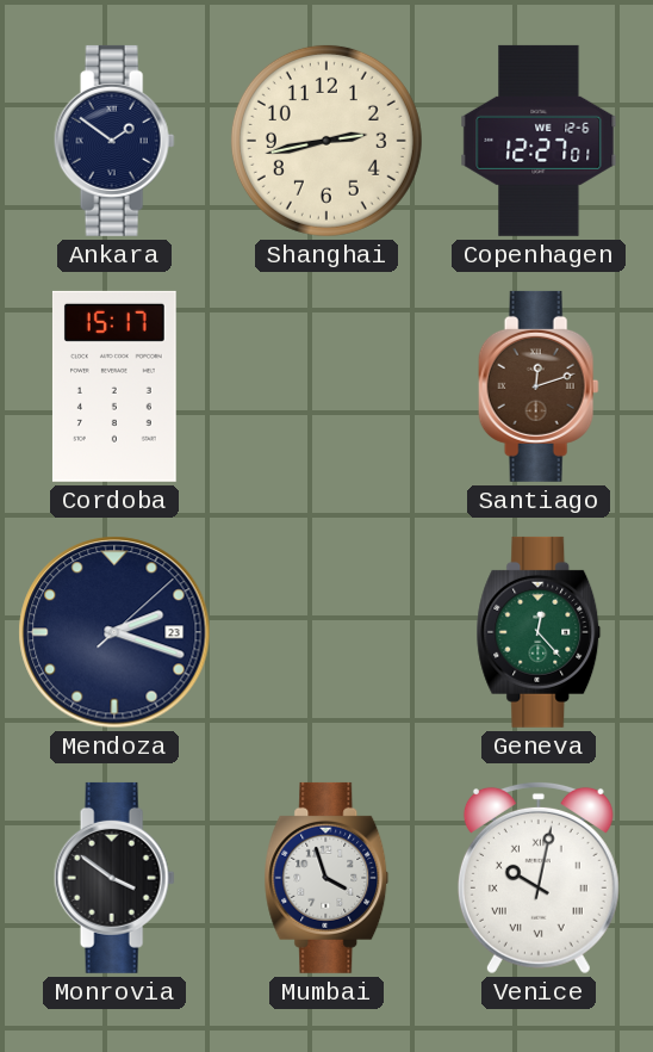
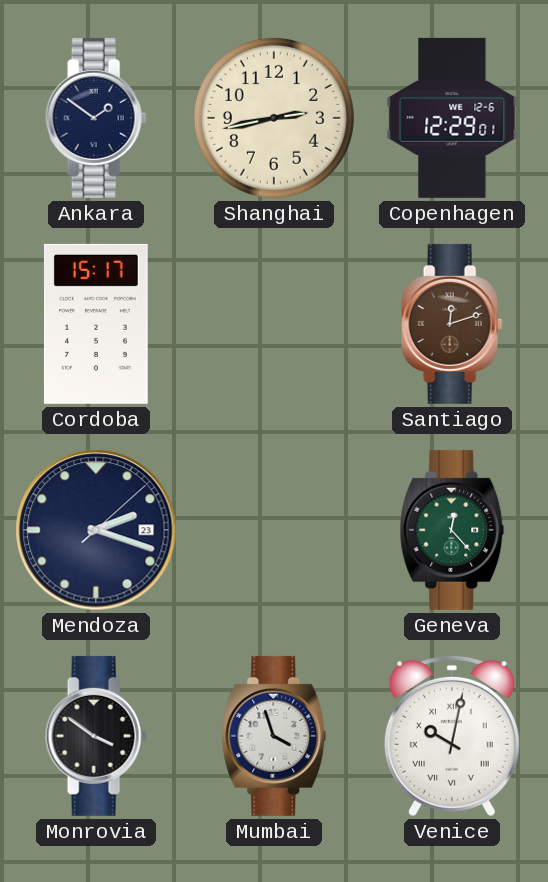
Copenhagen: 12:27 -> 12:29 (452, 118)
